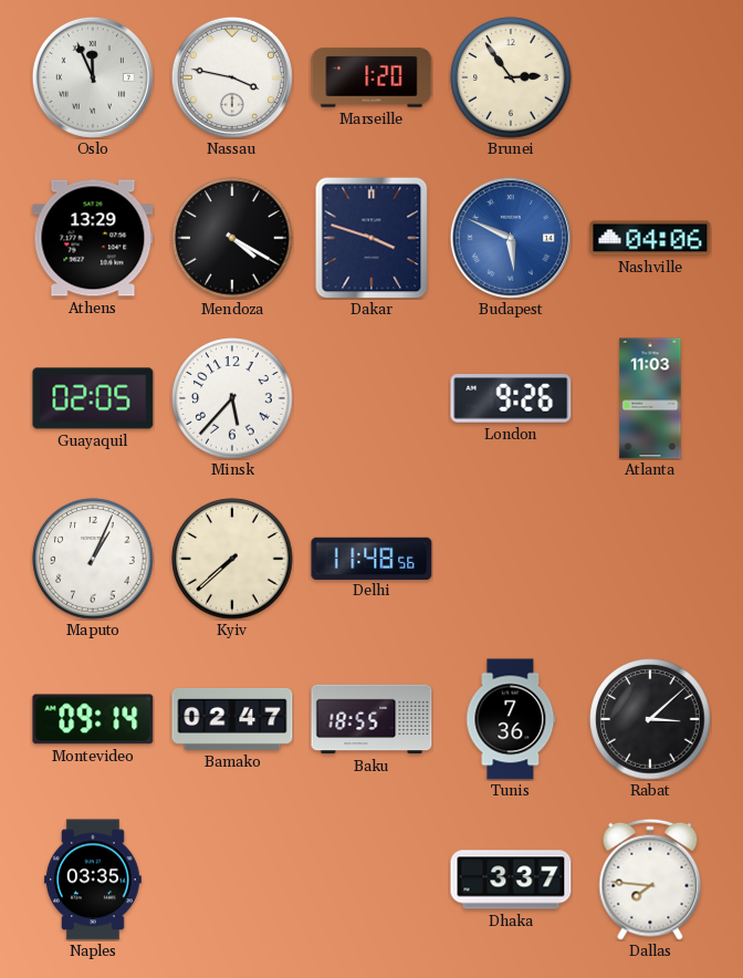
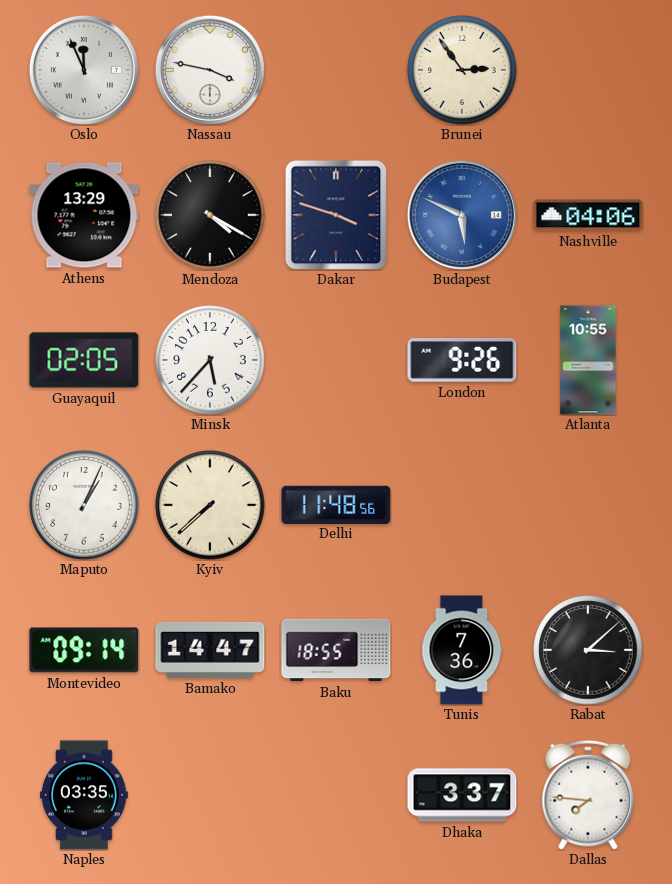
Marseille: 1:20 -> none (371, 77)
Atlanta: 11:03 -> 10:55 (588, 360)
Bamako: 02:47 -> 14:47 (210, 650)
